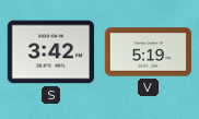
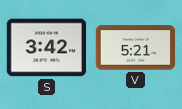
V: 5:19 -> 5:21 (136, 48)
